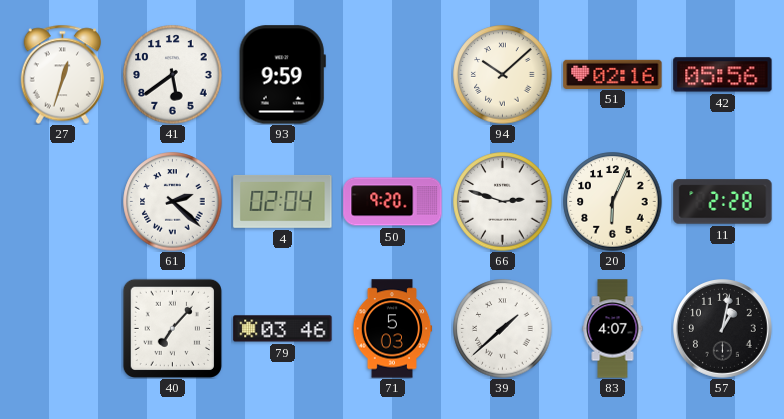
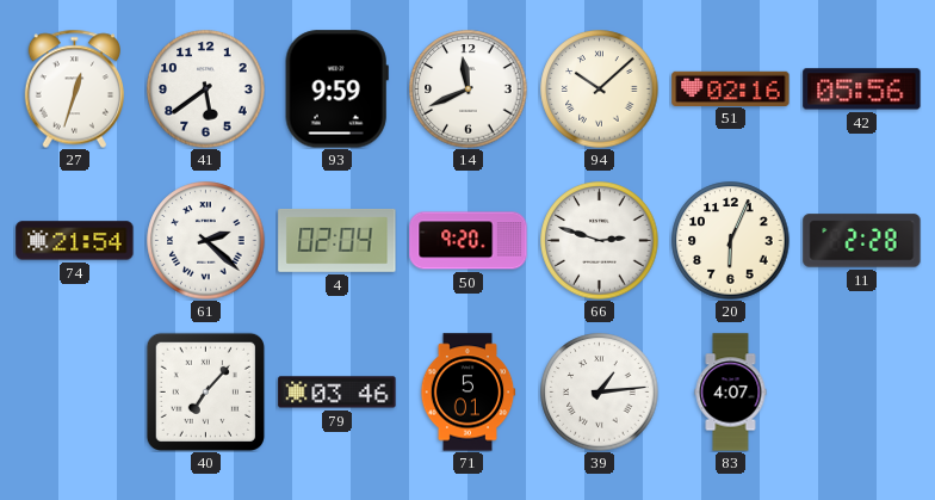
14: none -> 11:41 (469, 89)
74: none -> 21:54 (75, 241)
71: 5:03 -> 5:01 (467, 393)
39: 1:38 -> 1:14 (600, 393)
57: 1:02 -> none (723, 329)
